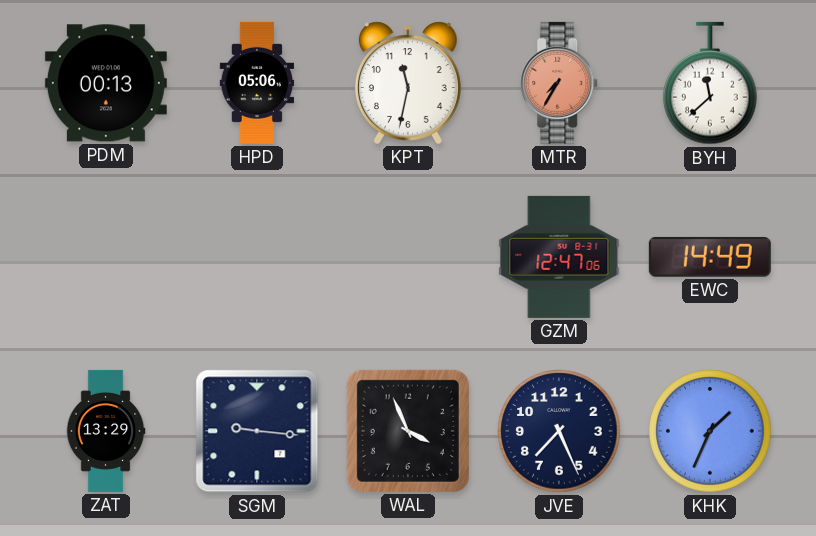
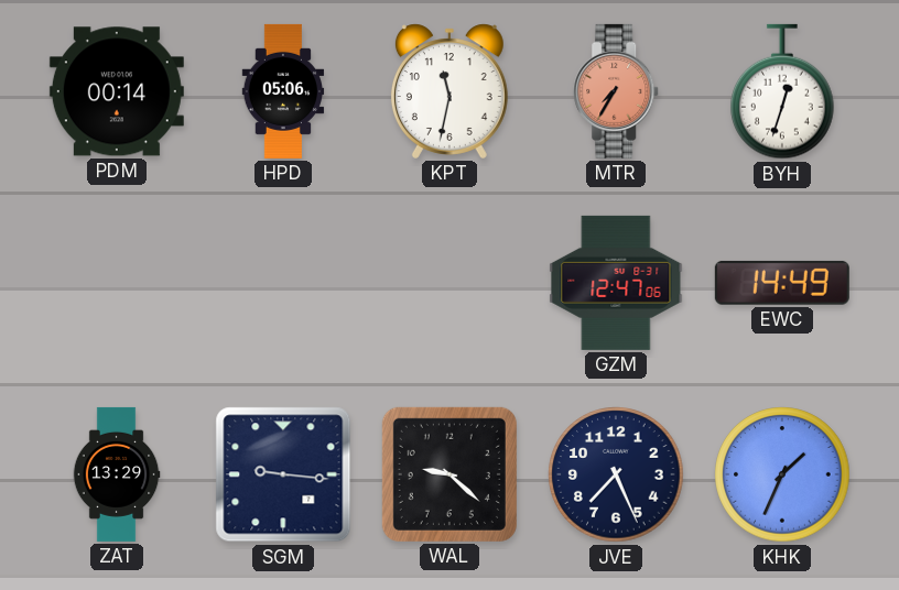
PDM: 00:13 -> 00:14 (117, 91)
BYH: 11:38 -> 12:33 (782, 91)
WAL: 3:56 -> 9:22 (450, 474)
